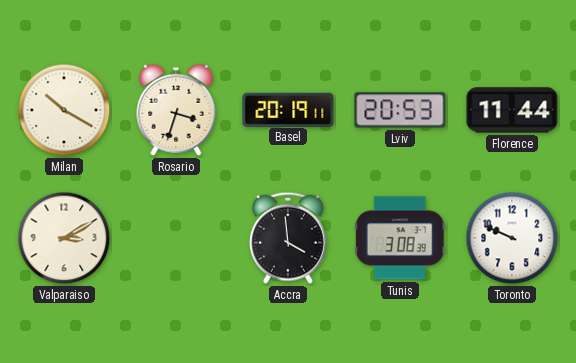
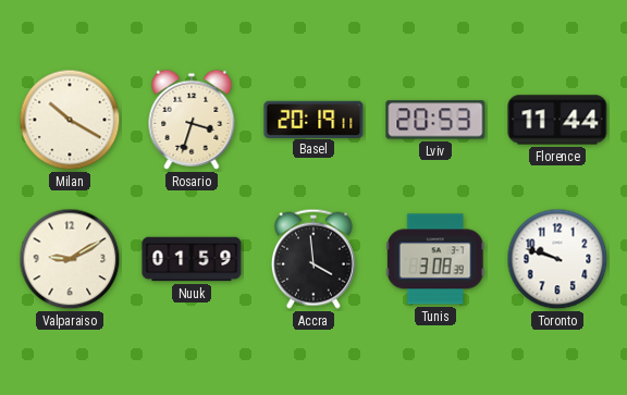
Valparaiso: 3:10 -> 9:10 (70, 259)
Nuuk: none -> 01:59 (192, 259)
Toronto: 9:49 -> 9:48 (557, 259)
